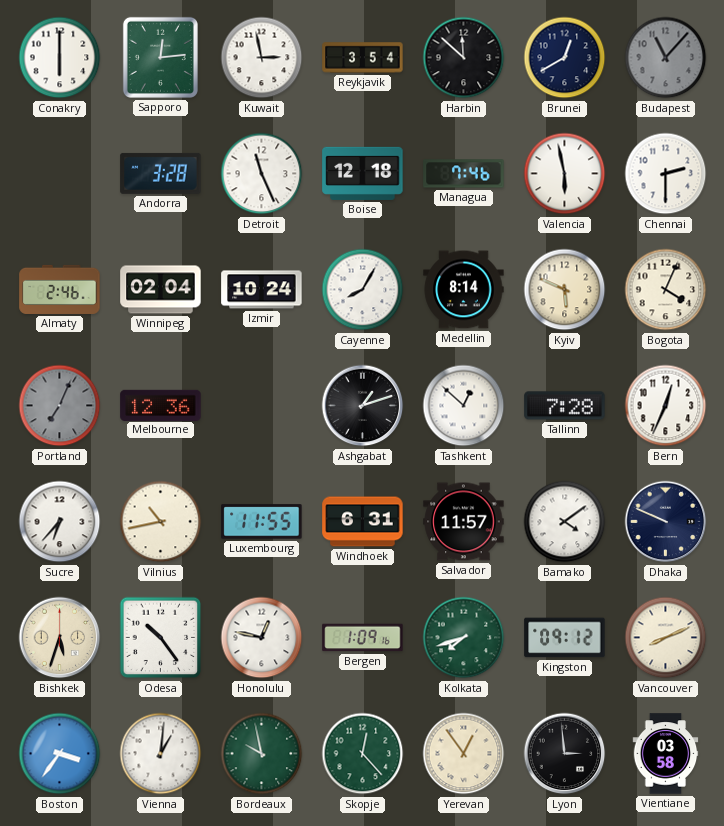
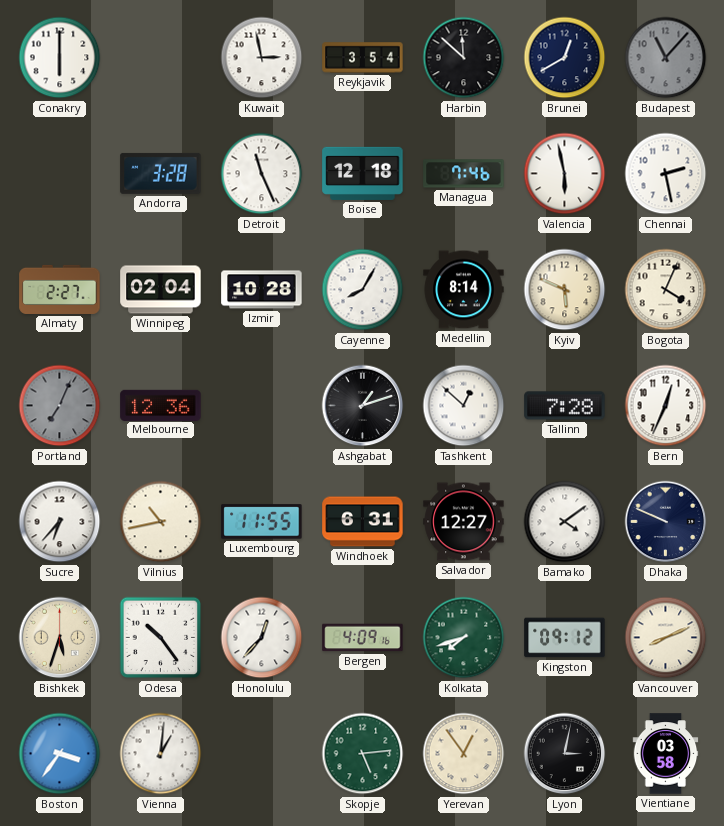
Sapporo: 12:14 -> none (160, 57)
Chennai: 2:30 -> 2:28 (666, 174)
Almaty: 2:46 -> 2:27 (60, 289)
Izmir: 10:24 -> 10:28 (262, 290)
Salvador: 11:57 -> 12:27 (464, 522)
Honolulu: 12:47 -> 12:37 (262, 638)
Bergen: 1:09 -> 4:09 (363, 638)
Bordeaux: 9:58 -> none (262, 754)
Skopje: 12:23 -> 5:14 (363, 754)
Lyon: 2:59 -> 3:02 (565, 754)
